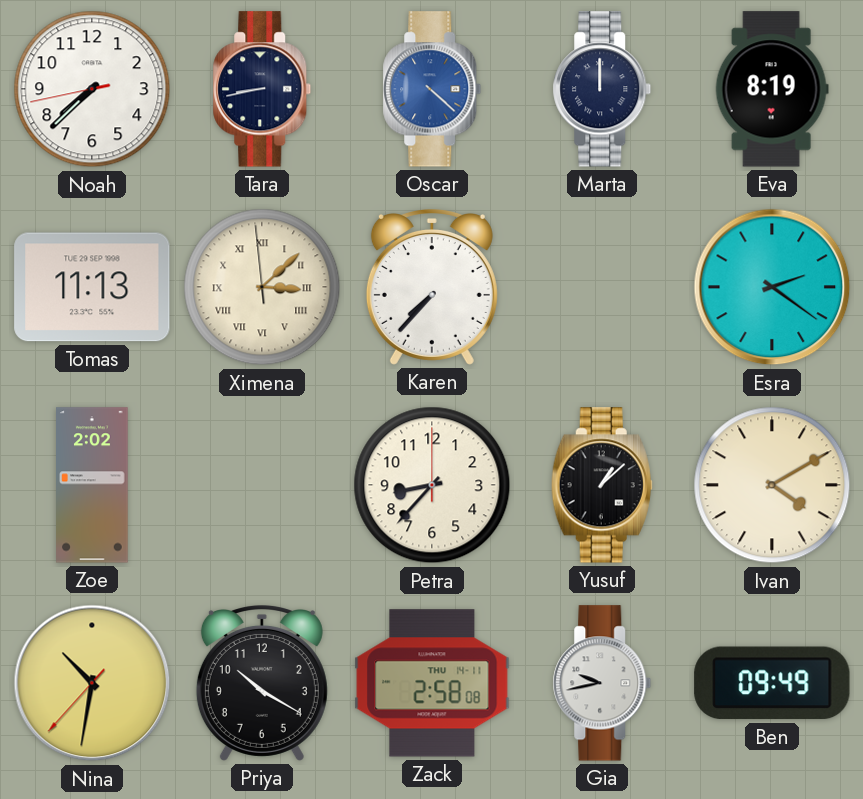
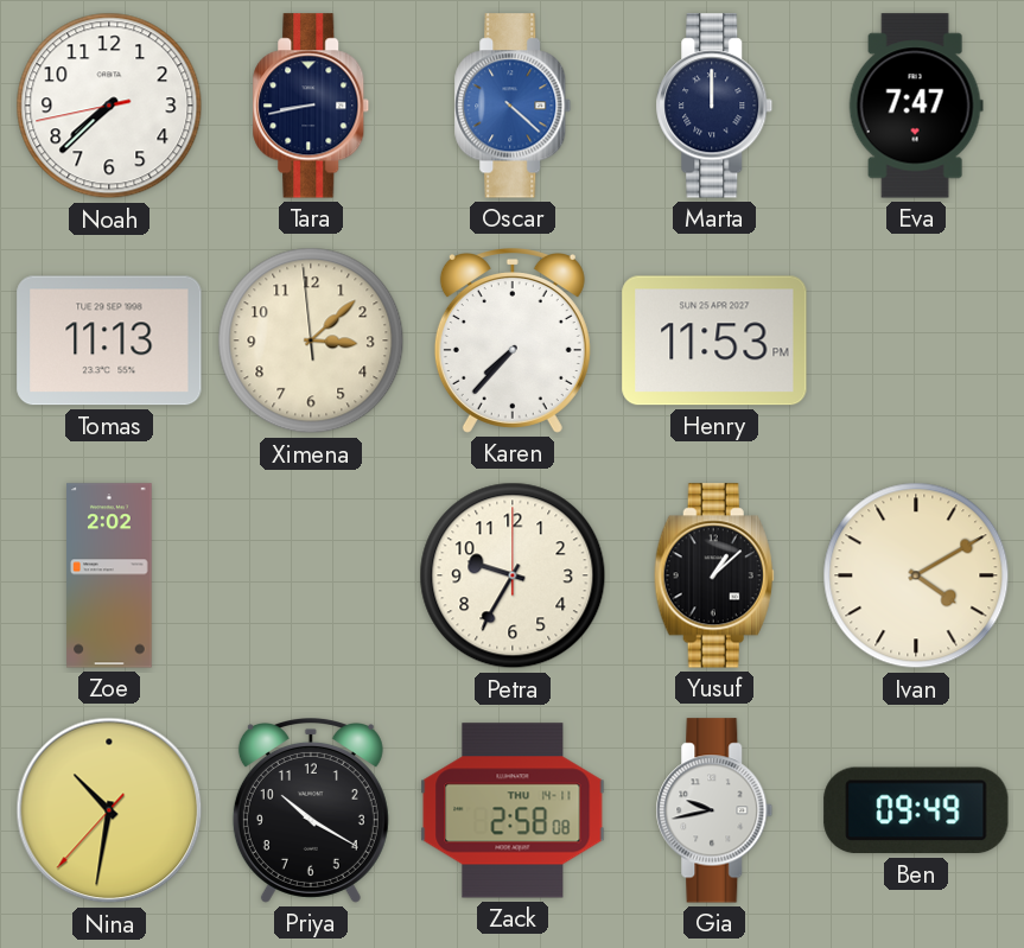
Eva: 8:19 -> 7:47 (916, 106)
Ximena numerals: Roman -> Arabic (311, 341)
Henry: none -> 11:53 (714, 341)
Esra: 2:21 -> none (772, 287)
Petra: 8:37 -> 9:35 (513, 575)
